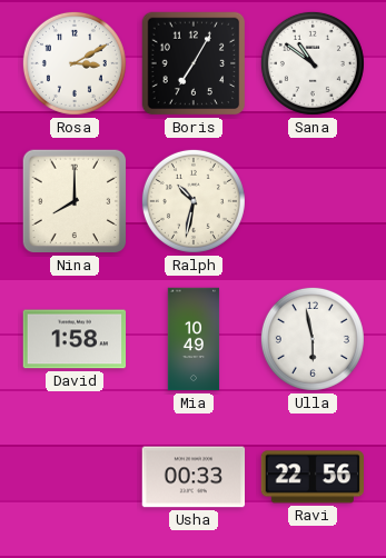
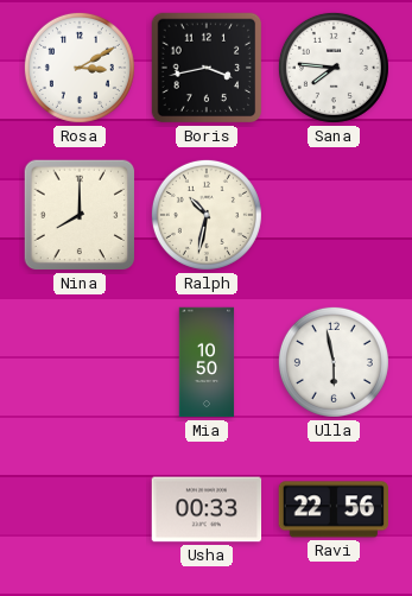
Boris: 7:05 -> 3:43 (207, 68)
Sana: 10:51 -> 7:46 (334, 68)
David: 1:58 -> none (75, 339)
Mia: 10:49 -> 10:50 (207, 362)
